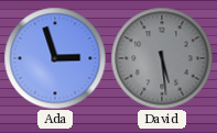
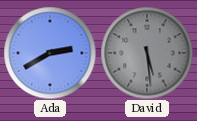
Ada: 2:57 -> 2:40 (50, 53)
